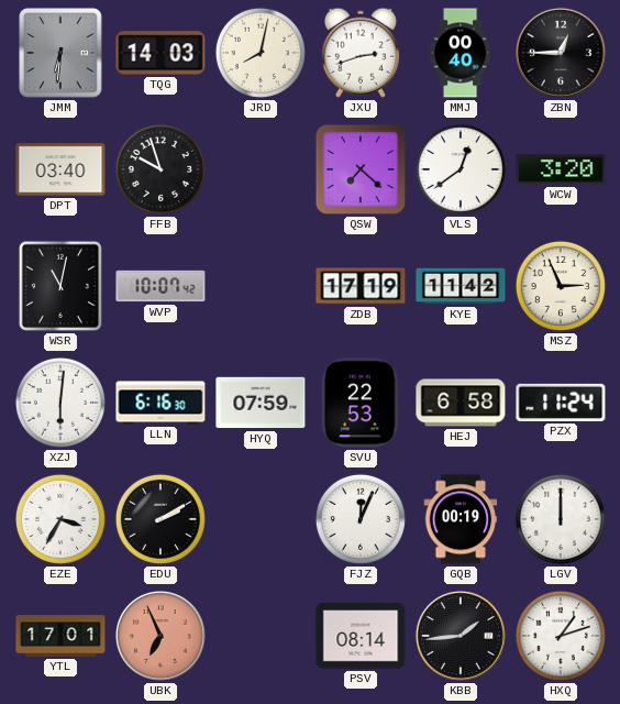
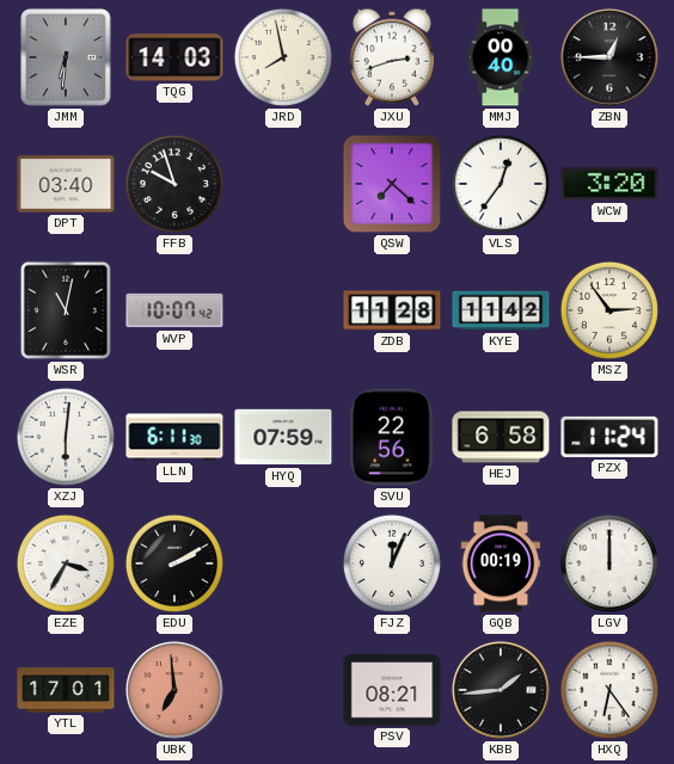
JRD: 8:02 -> 7:58 (283, 57)
VLS: 12:39 -> 12:36 (501, 184)
ZDB: 17:19 -> 11:28 (392, 310)
MSZ: 2:56 -> 2:54 (609, 310)
LLN: 6:16 -> 6:11 (174, 437)
SVU: 22:53 -> 22:56 (392, 437)
UBK: 6:56 -> 6:59 (174, 690)
PSV: 08:14 -> 08:21 (392, 690)
HXQ: 1:12 -> 6:24 (609, 690)
